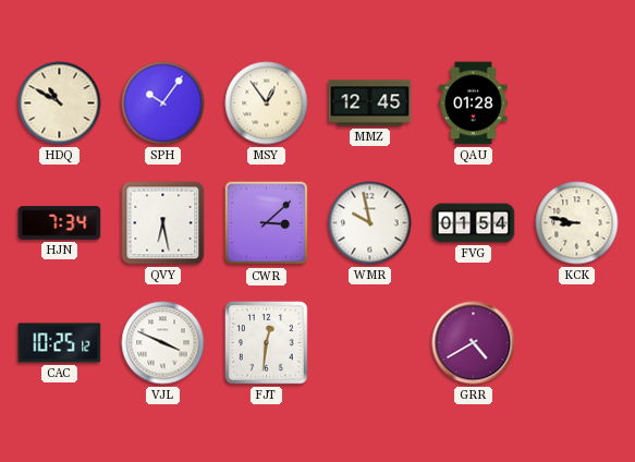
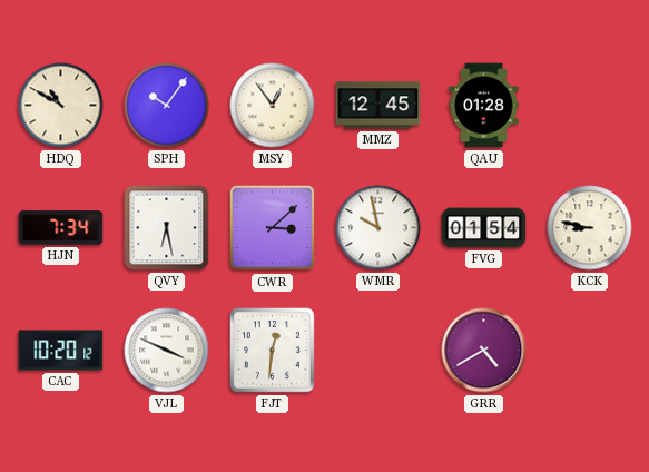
CAC: 10:25 -> 10:20 (61, 351)
